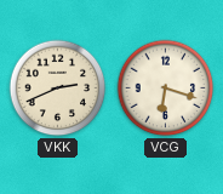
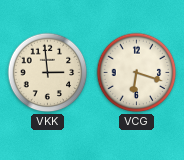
VKK: 2:41 -> 2:59 (48, 73)
